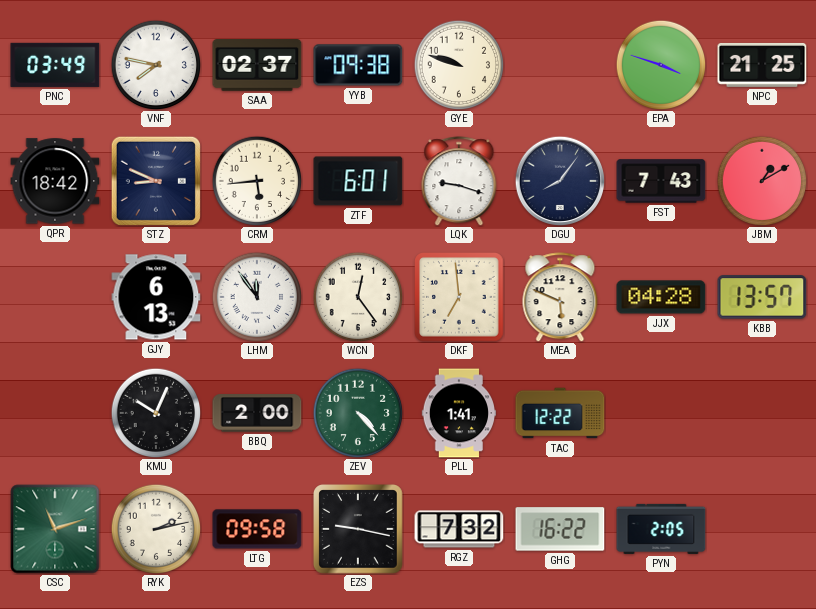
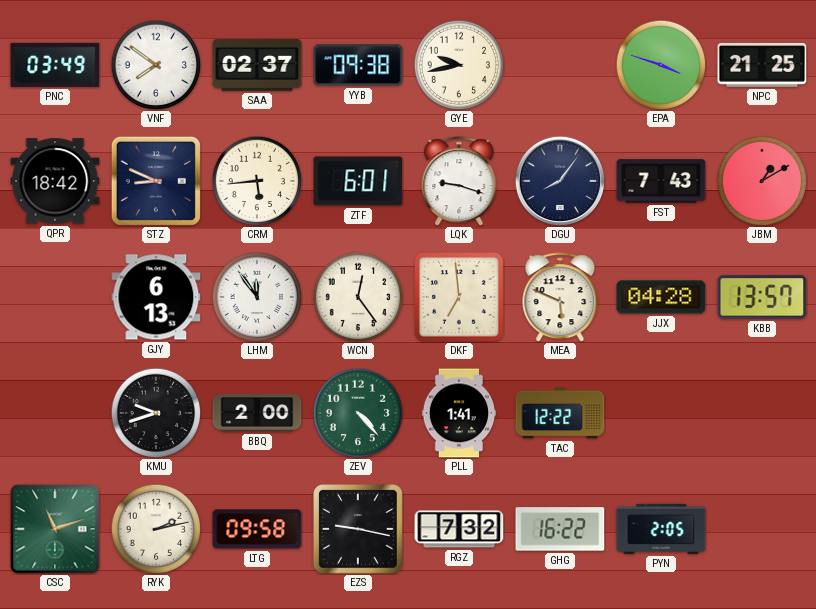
VNF: 7:47 -> 7:51 (156, 65)
GYE: 9:48 -> 9:43 (459, 65)
KMU: 10:04 -> 9:42 (156, 413)
